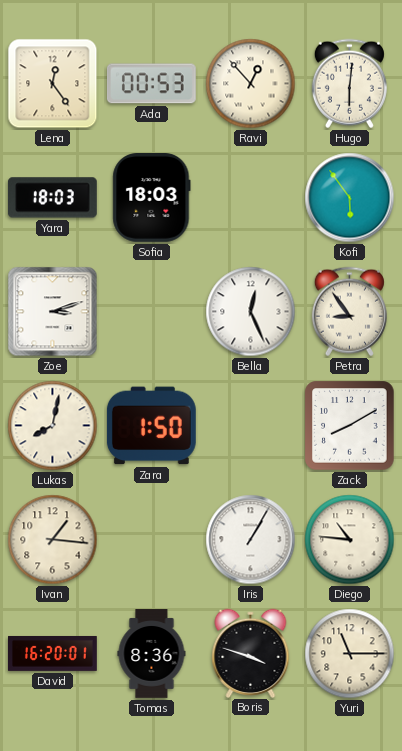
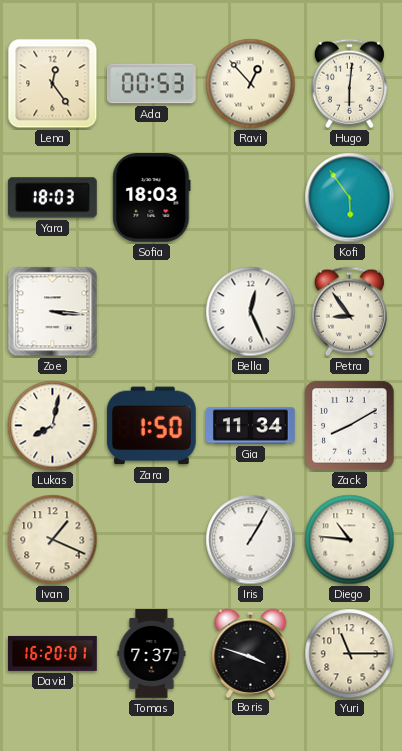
Zoe: 3:12 -> 3:16 (53, 312)
Gia: none -> 11:34 (251, 426)
Ivan: 1:16 -> 1:19 (53, 540)
Tomas: 8:36 -> 7:37 (152, 654)
